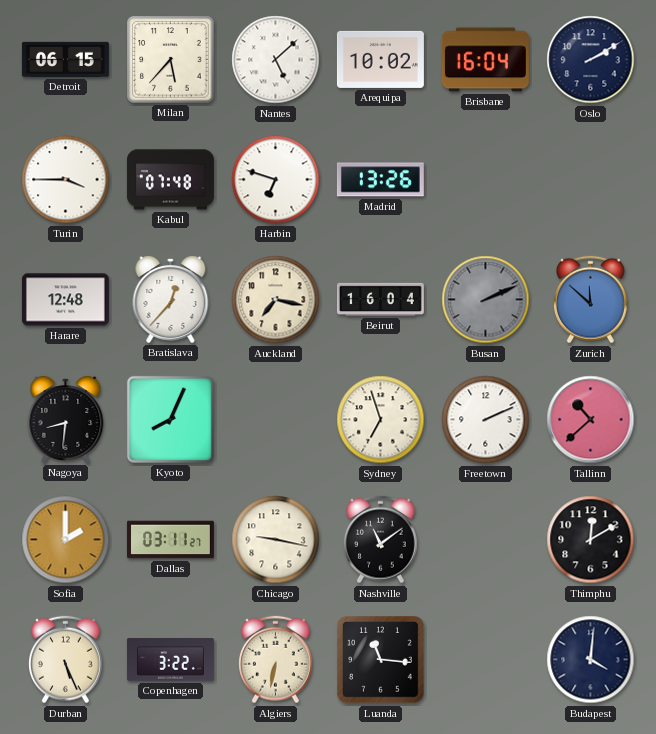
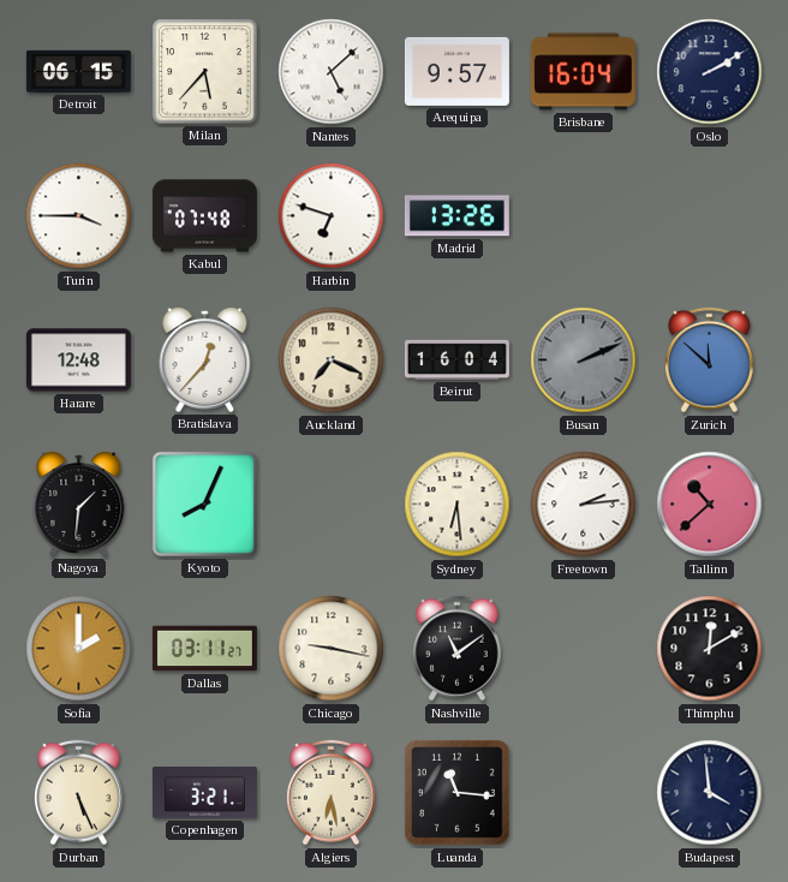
Arequipa: 10:02 -> 9:57 (456, 71)
Auckland: 7:17 -> 7:19 (332, 360)
Nagoya: 8:31 -> 1:31 (79, 505)
Sydney: 6:57 -> 6:29 (458, 505)
Freetown: 2:11 -> 2:14 (584, 505)
Copenhagen: 3:22 -> 3:21 (204, 793)
Algiers: 6:32 -> 6:28 (332, 793)
Budapest: 4:01 -> 3:59 (710, 793)
